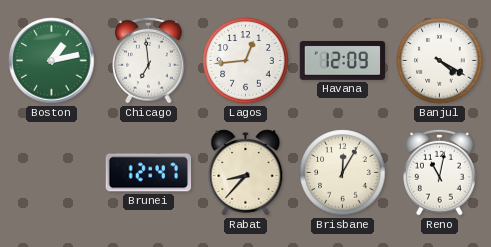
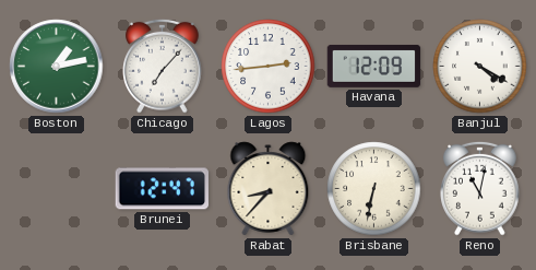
Chicago: 6:59 -> 7:07 (163, 66)
Lagos: 12:44 -> 2:44 (269, 67)
Brisbane: 12:05 -> 6:32 (374, 189)
